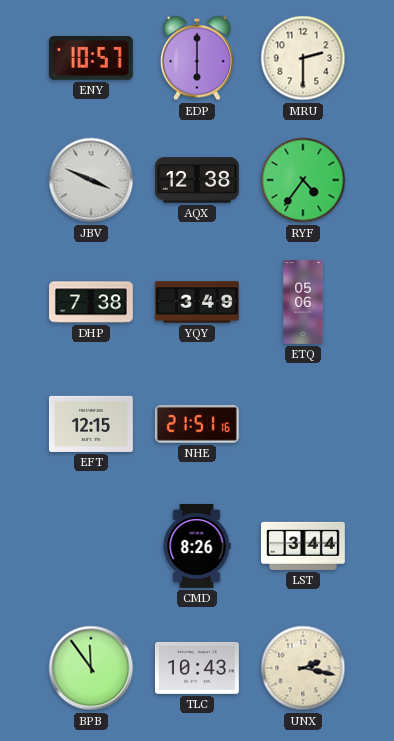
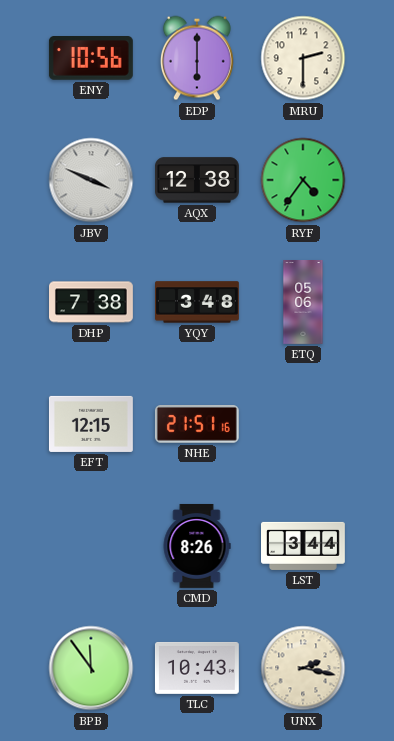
ENY: 10:57 -> 10:56 (91, 59)
YQY: 3:49 -> 3:48 (198, 302)
